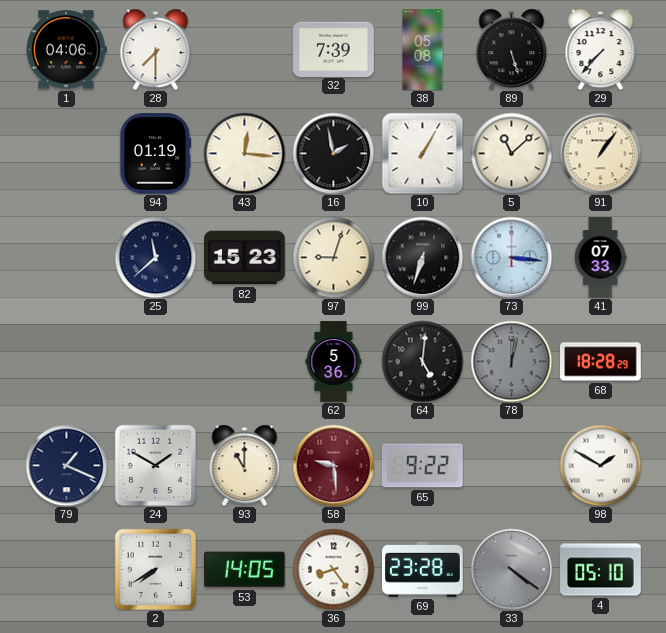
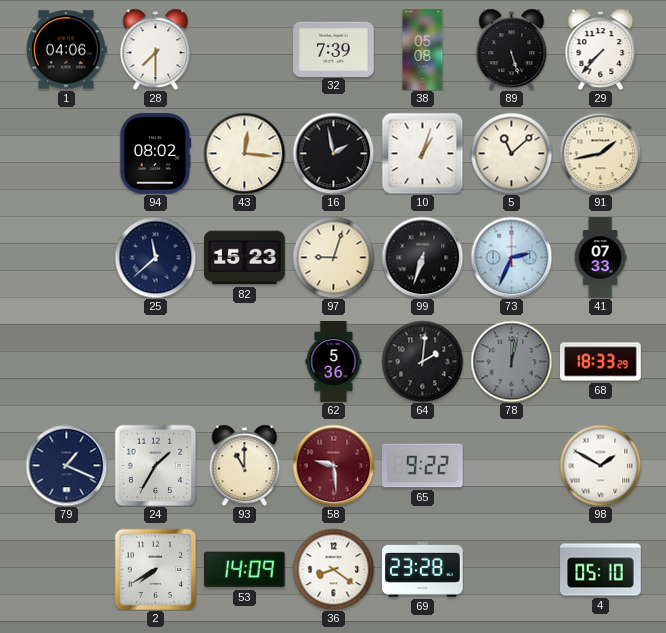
94: 01:19 -> 08:02 (155, 154)
10: 1:05 -> 1:03 (422, 153)
91: 1:06 -> 1:43 (600, 153)
73: 3:16 -> 2:34 (511, 257)
64: 5:01 -> 2:01 (422, 361)
68: 18:28 -> 18:33 (601, 362)
24: 1:50 -> 1:35 (155, 465)
53: 14:05 -> 14:09 (245, 570)
36: 8:24 -> 8:21 (333, 569)
33: 4:21 -> none (511, 569)
